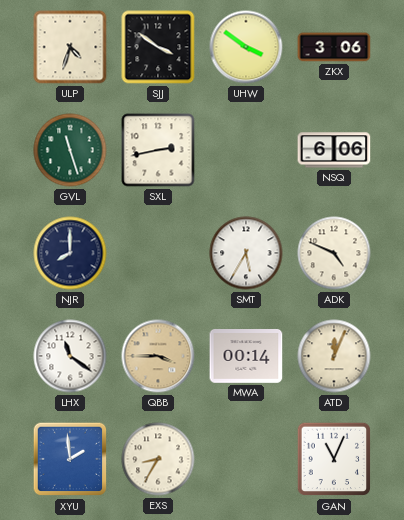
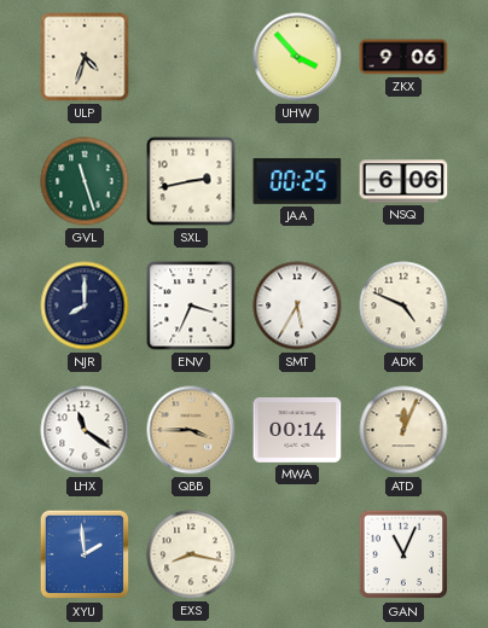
SJJ: 3:51 -> none (158, 47)
UHW: 3:51 -> 3:53 (297, 57)
ZKX: 3:06 -> 9:06 (403, 57)
JAA: none -> 00:25 (297, 181)
ENV: none -> 3:34 (191, 306)
EXS: 8:35 -> 8:17 (191, 554)
